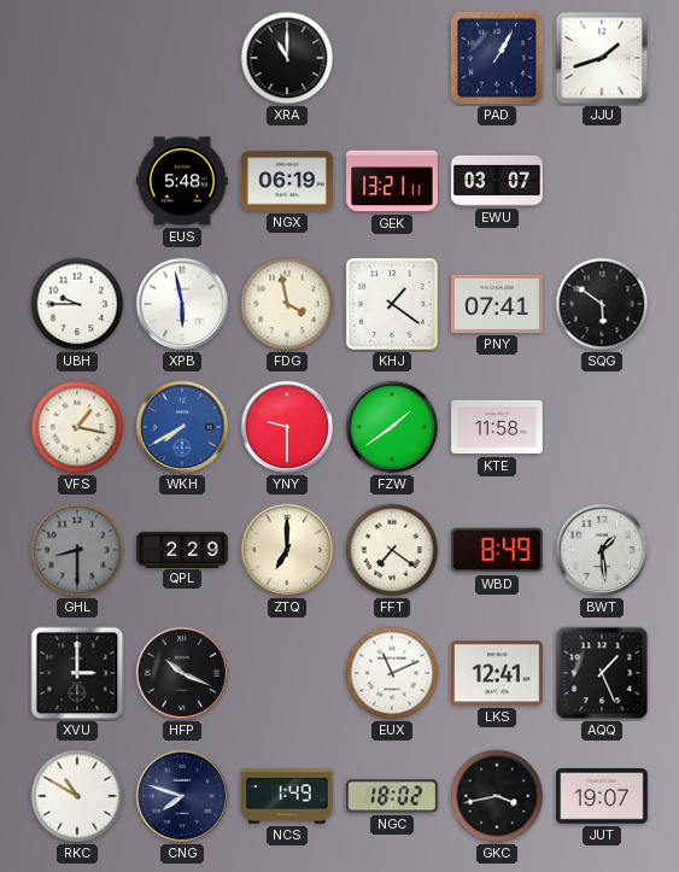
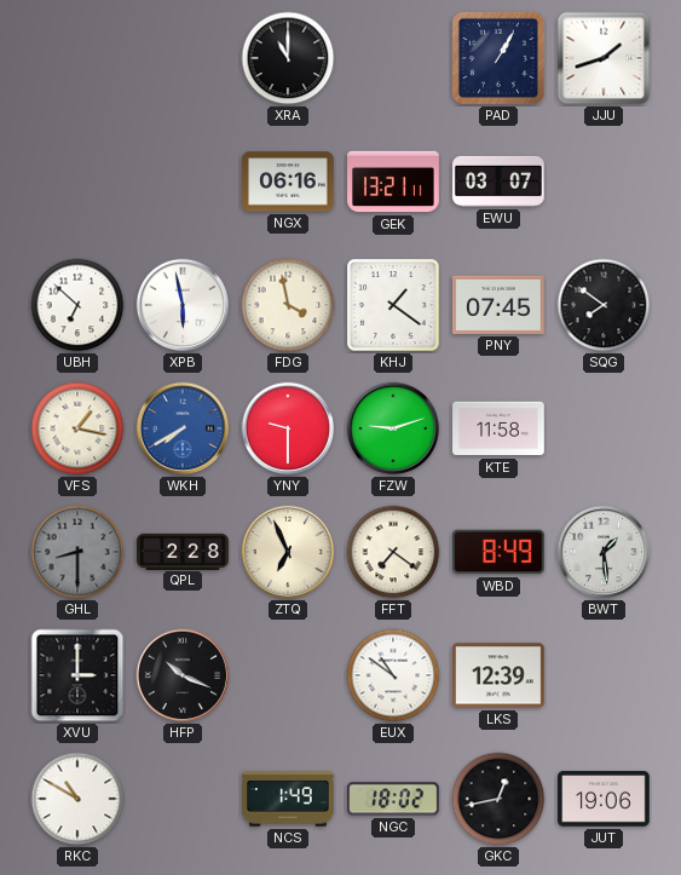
EUS: 5:48 -> none (182, 181)
NGX: 06:19 -> 06:16 (288, 182)
UBH: 9:45 -> 6:52 (77, 305)
PNY: 07:41 -> 07:45 (498, 305)
SQG: 5:51 -> 7:51 (604, 305)
FZW: 1:39 -> 9:12 (393, 428)
QPL: 2:29 -> 2:28 (183, 551)
ZTQ: 7:00 -> 6:56 (288, 552)
EUX: 11:11 -> 10:51 (393, 675)
LKS: 12:41 -> 12:39 (500, 675)
AQQ: 1:26 -> none (602, 673)
CNG: 7:48 -> none (182, 796)
GKC: 3:43 -> 12:43 (498, 799)
JUT: 19:07 -> 19:06 (605, 799)
